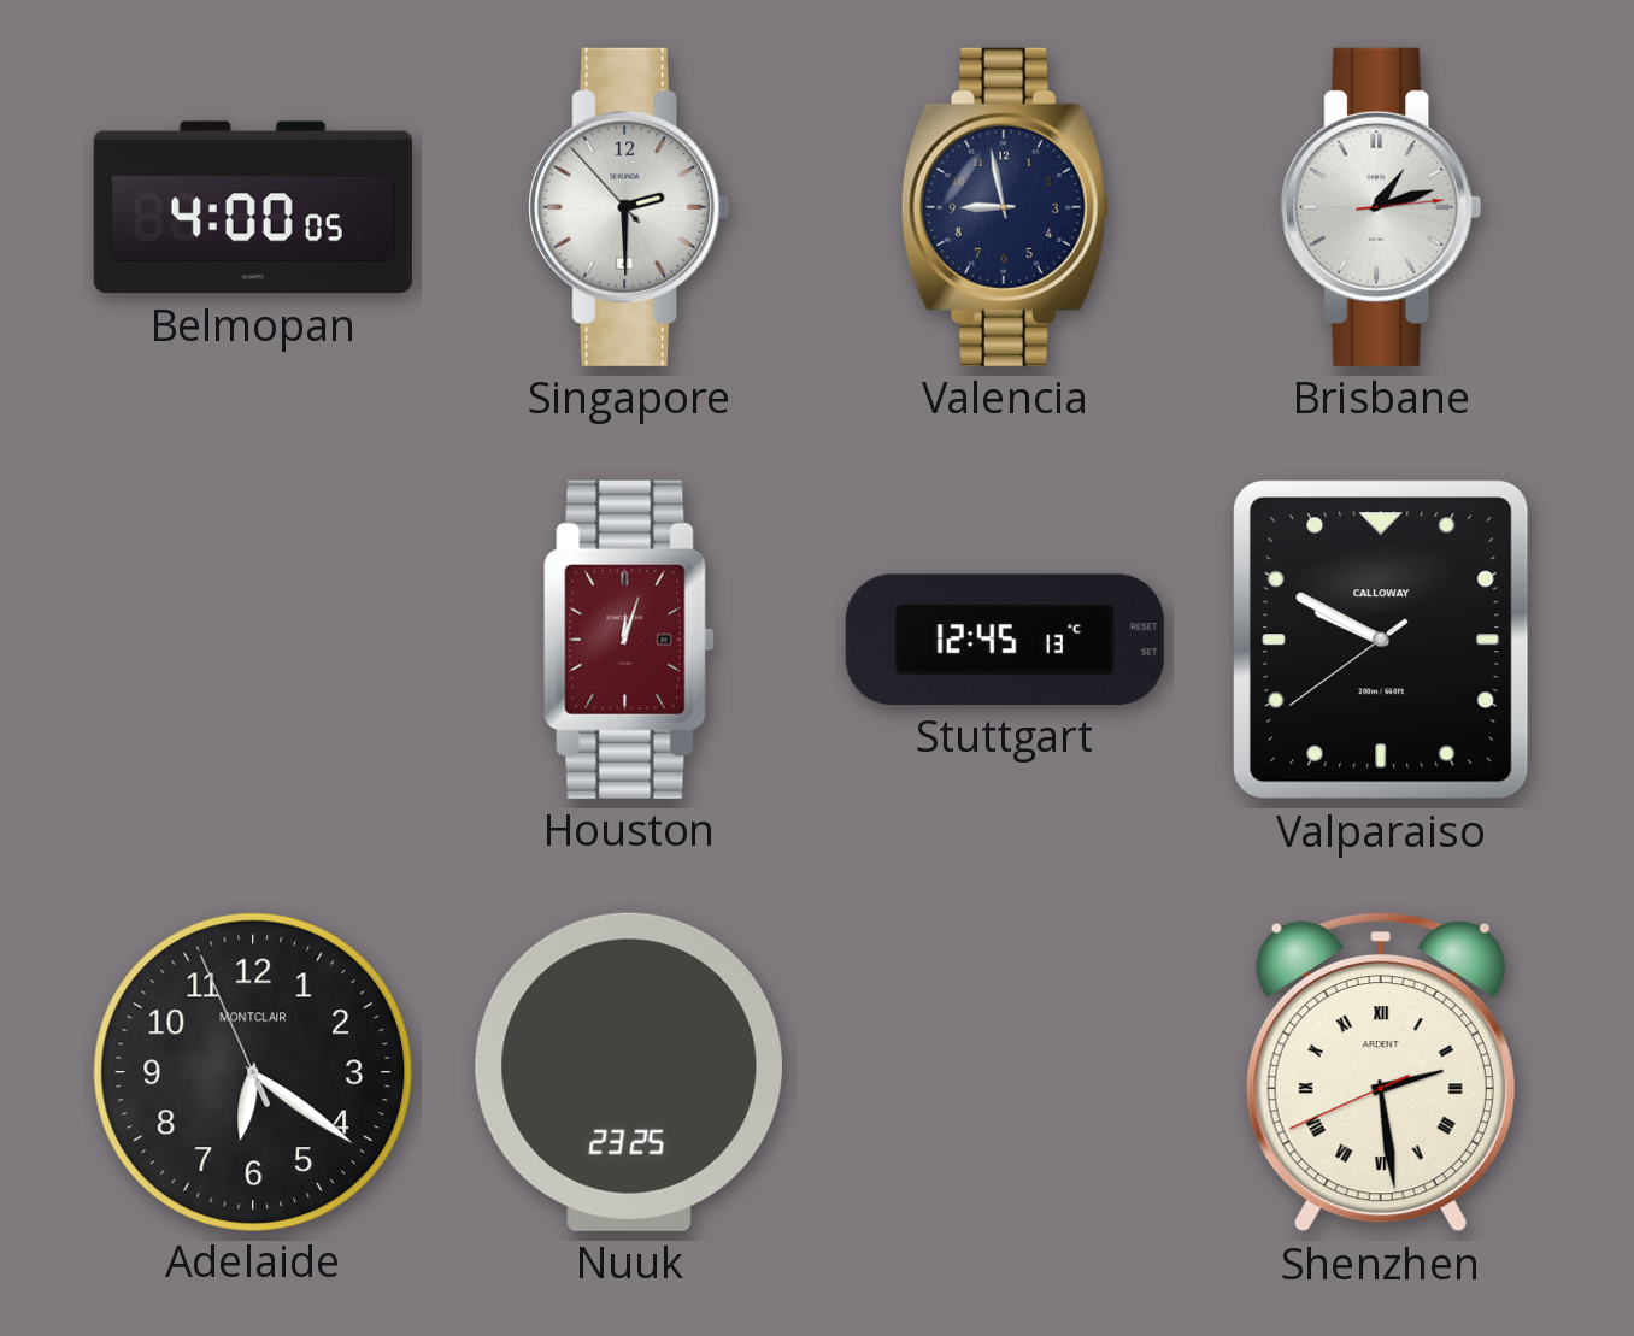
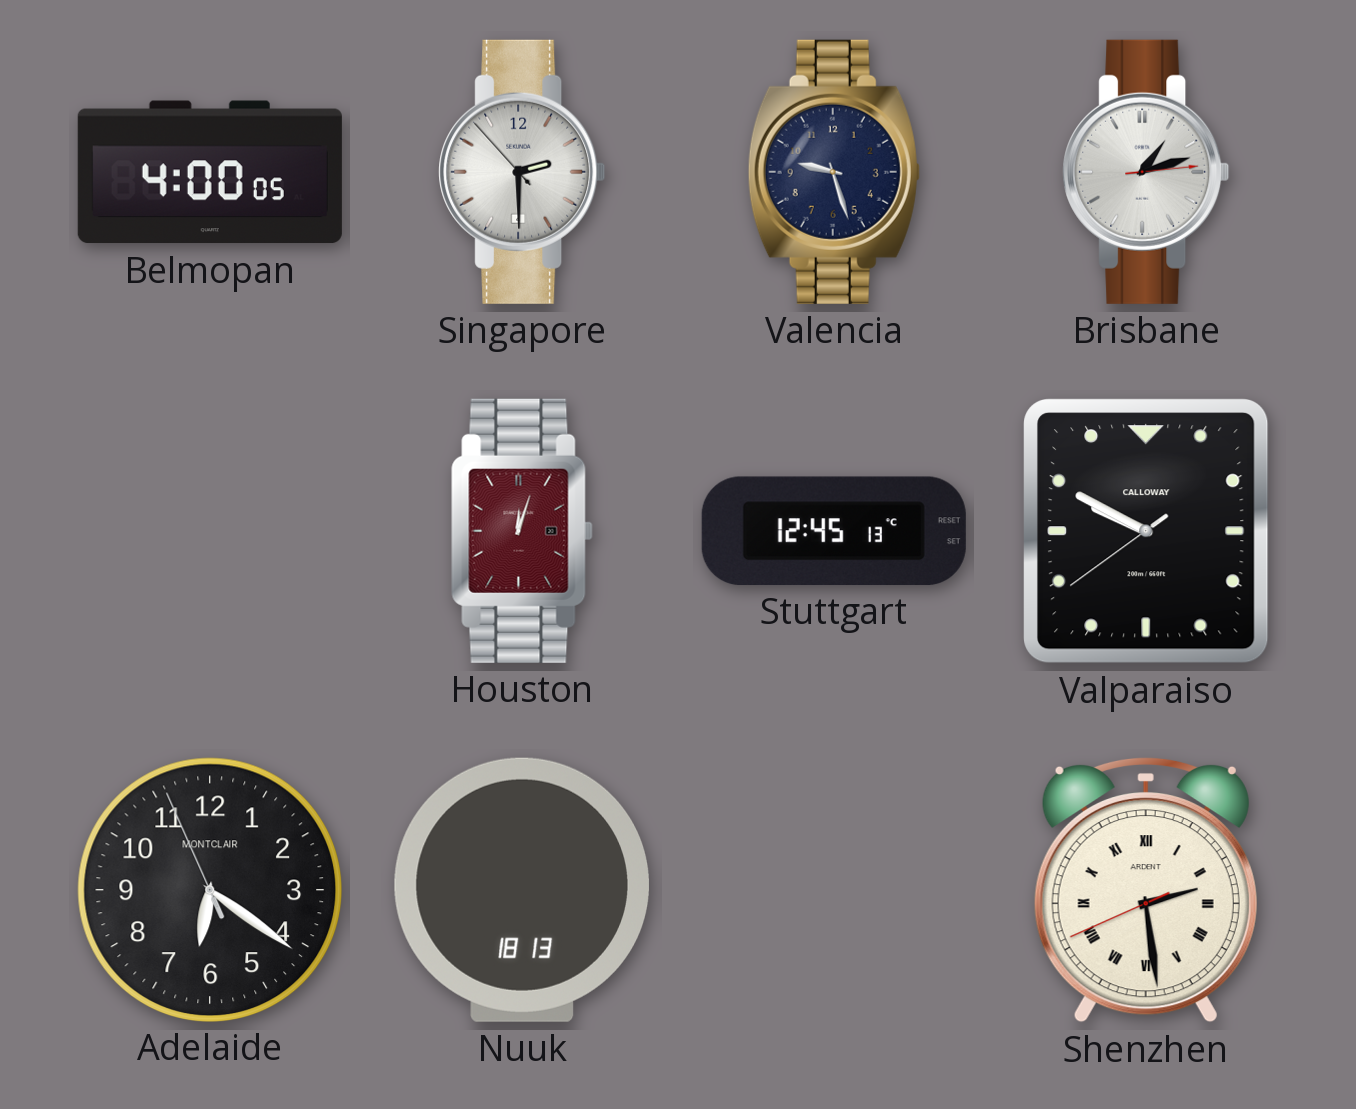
Valencia: 8:58 -> 9:27 (834, 172)
Nuuk: 23:25 -> 18:13 (522, 890)
